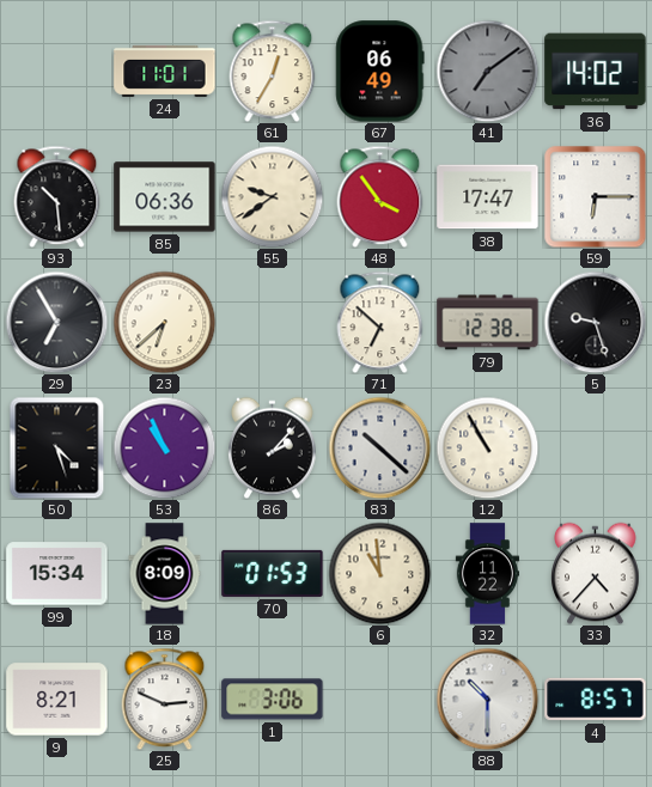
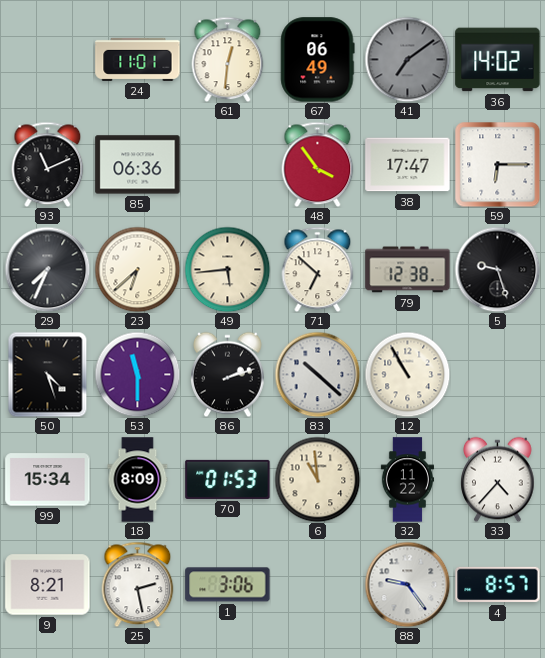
61: 12:35 -> 12:31 (228, 59)
93: 10:29 -> 11:11 (48, 164)
55: 9:39 -> none (272, 196)
29: 6:55 -> 7:34 (47, 269)
49: none -> 5:44 (227, 269)
53: 10:56 -> 11:30 (137, 374)
86: 2:07 -> 2:12 (228, 374)
25: 2:49 -> 2:28 (138, 584)
88: 10:30 -> 9:24 (407, 584)
